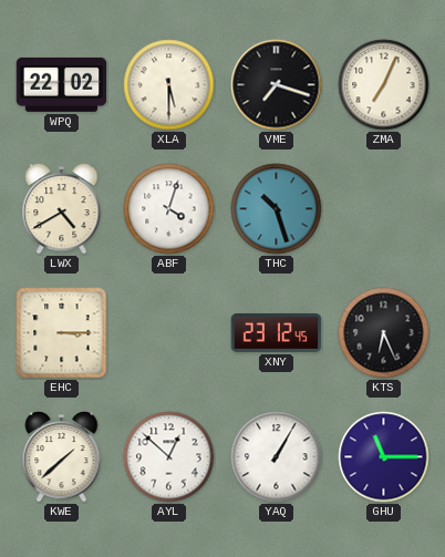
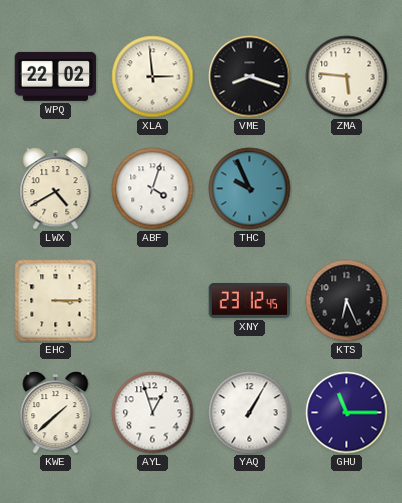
XLA: 5:30 -> 2:59 (153, 77)
VME: 7:18 -> 8:18 (250, 77)
ZMA: 7:04 -> 5:46 (347, 77)
THC: 10:27 -> 9:56 (250, 189)
AYL: 12:52 -> 12:57 (153, 413)
